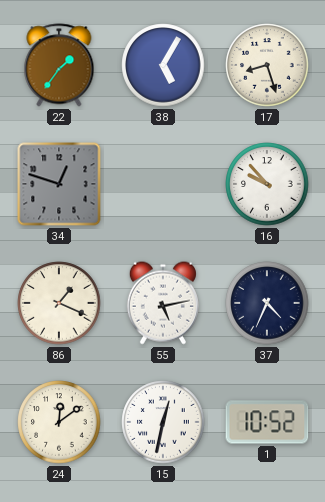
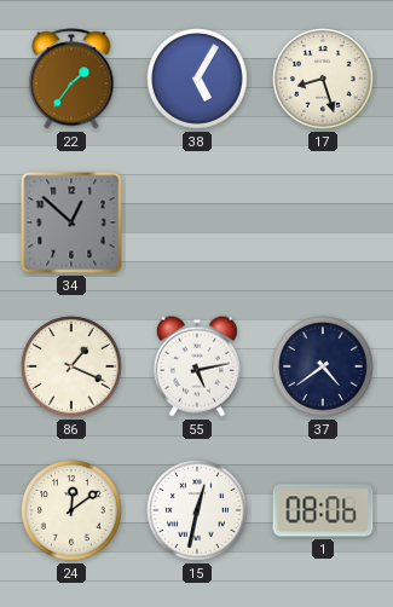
34: 12:48 -> 12:52 (71, 222)
16: 9:53 -> none (267, 184)
37: 4:34 -> 4:39 (323, 366)
1: 10:52 -> 08:06 (323, 510)
